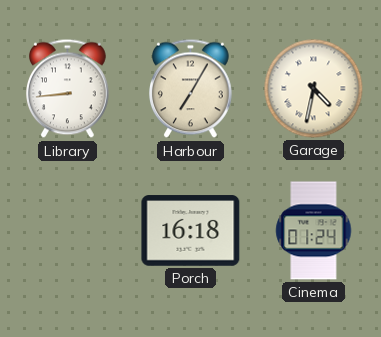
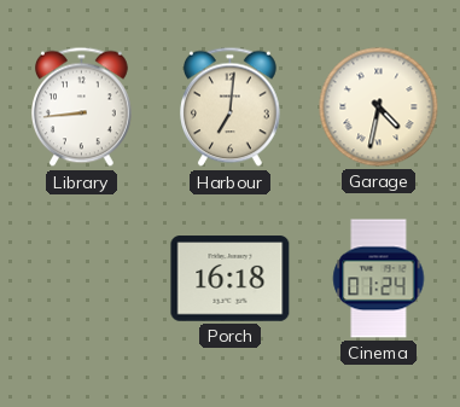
Harbour: 7:05 -> 7:01 (231, 107)
